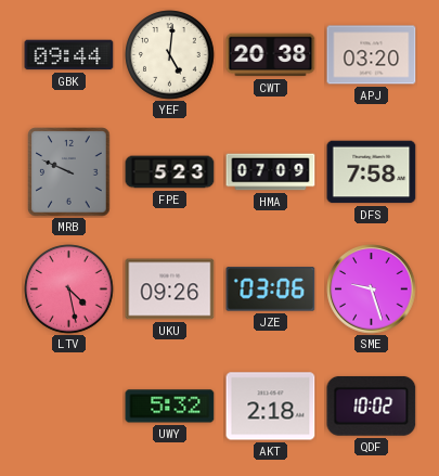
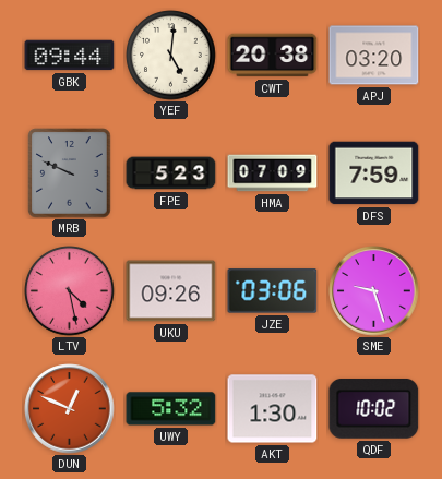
DFS: 7:58 -> 7:59 (374, 173)
DUN: none -> 12:49 (70, 409)
AKT: 2:18 -> 1:30 (273, 409)
